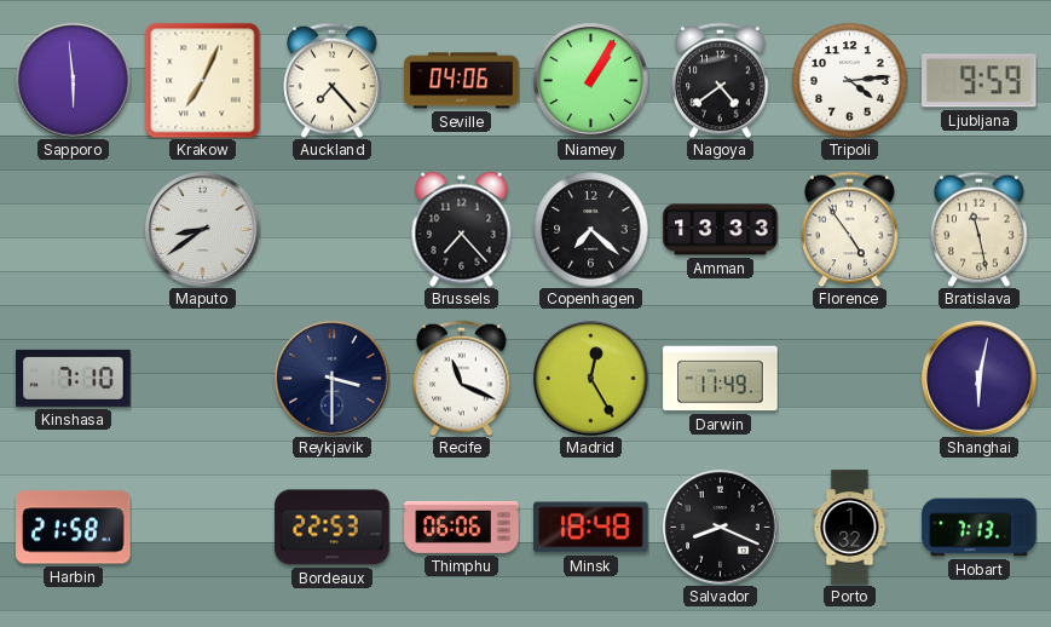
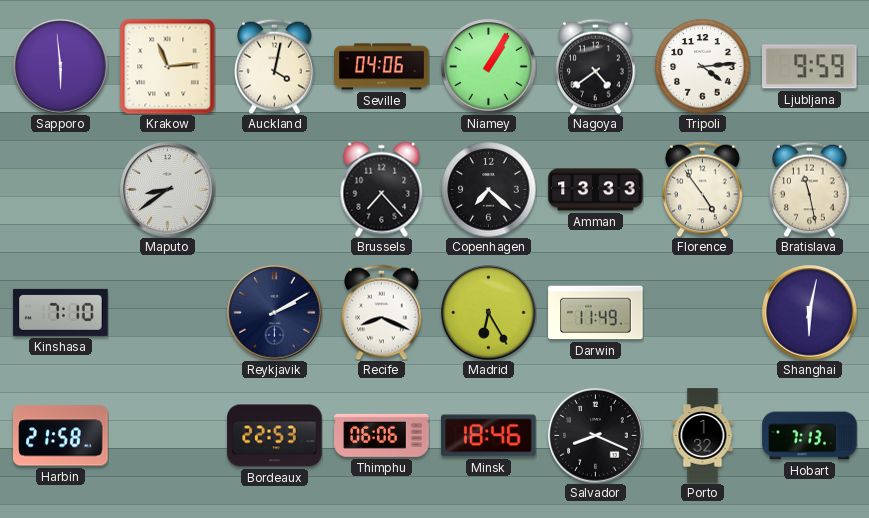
Krakow: 7:04 -> 11:14 (167, 66)
Auckland: 7:23 -> 4:02 (275, 66)
Reykjavik: 3:30 -> 2:10 (275, 313)
Recife: 11:19 -> 8:19 (382, 312)
Madrid: 12:25 -> 6:25 (489, 313)
Minsk: 18:48 -> 18:46 (489, 436)
